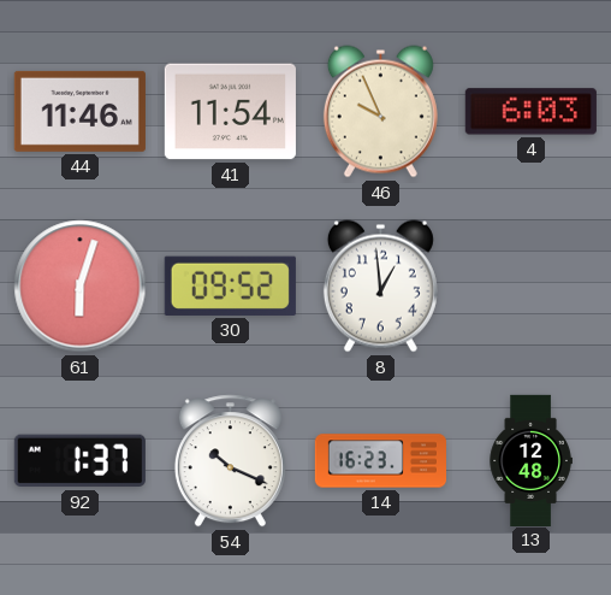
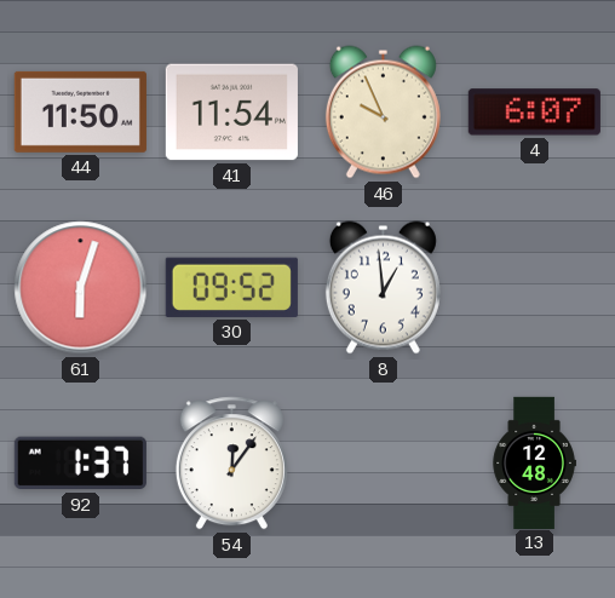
44: 11:46 -> 11:50 (80, 111)
4: 6:03 -> 6:07 (534, 113)
54: 10:19 -> 12:06 (231, 464)
14: 16:23 -> none (380, 461)
